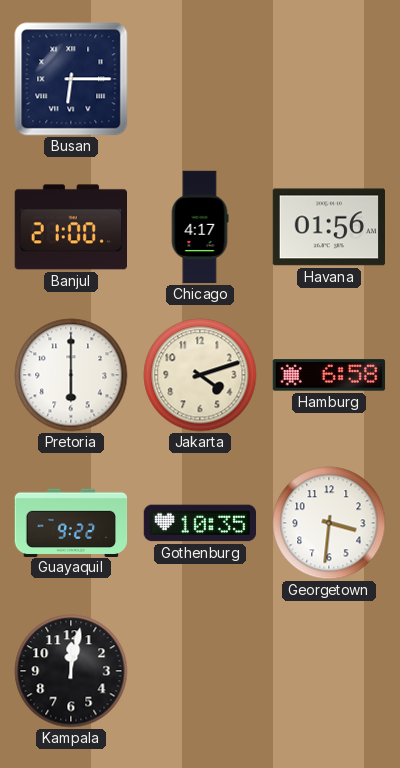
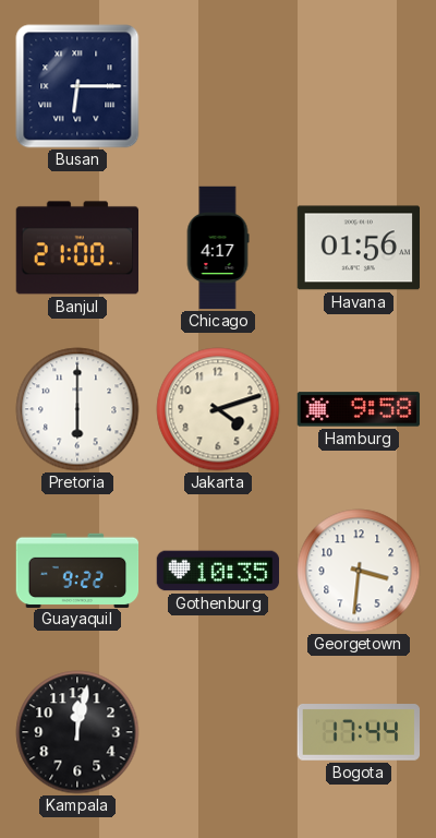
Hamburg: 6:58 -> 9:58 (359, 409)
Bogota: none -> 17:44 (359, 733)
